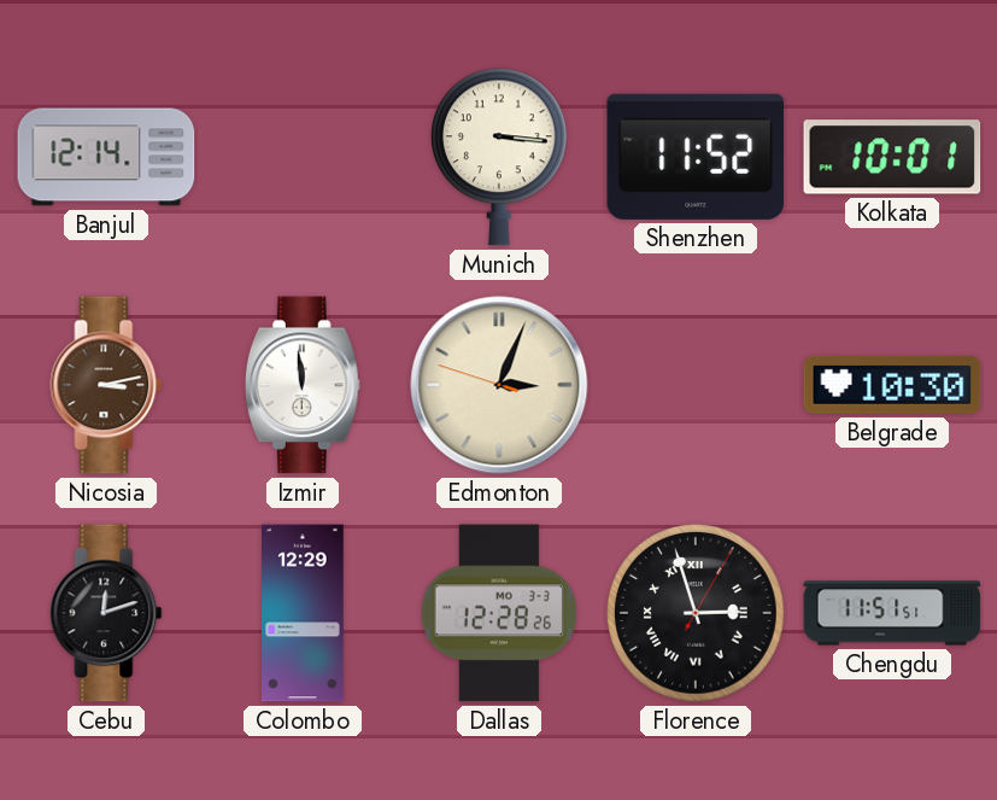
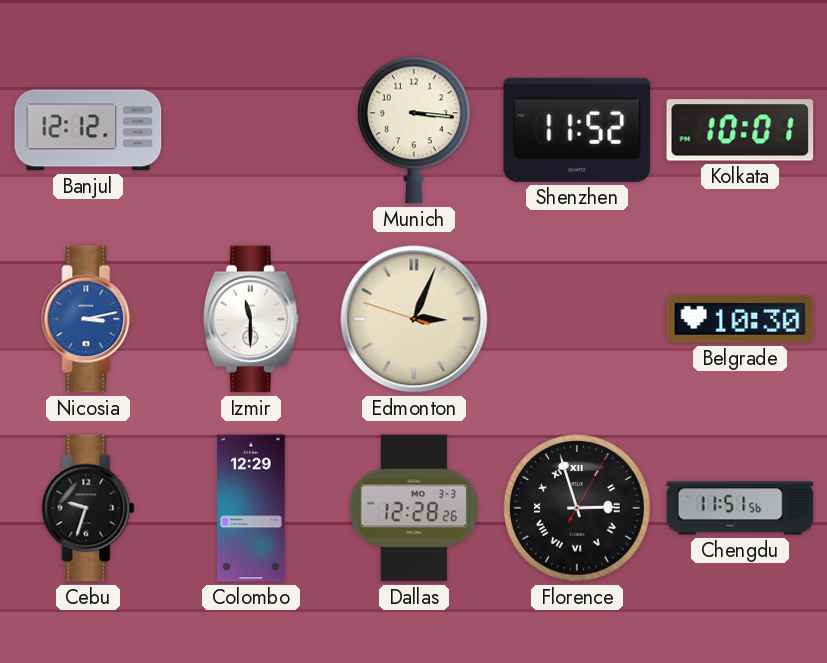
Banjul: 12:14 -> 12:12 (88, 130)
Nicosia dial: brown -> blue (88, 319)
Izmir: 11:59 -> 11:30 (251, 319)
Cebu: 12:12 -> 9:33 (88, 508)
Chengdu: 11:51:51 -> 11:51:56 (740, 508)
